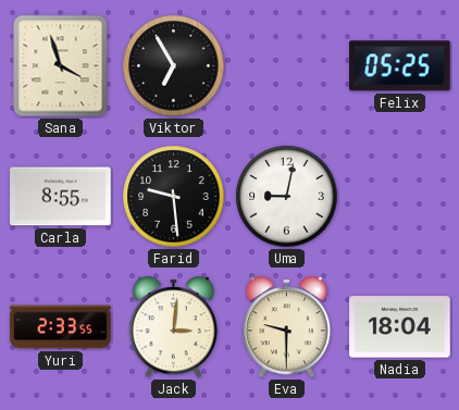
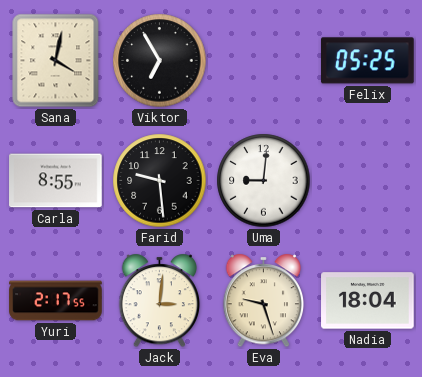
Sana: 3:57 -> 4:02 (56, 61)
Uma: 9:02 -> 9:01 (264, 181)
Yuri: 2:33 -> 2:17 (56, 301)
Eva: 9:30 -> 9:27 (264, 301)
